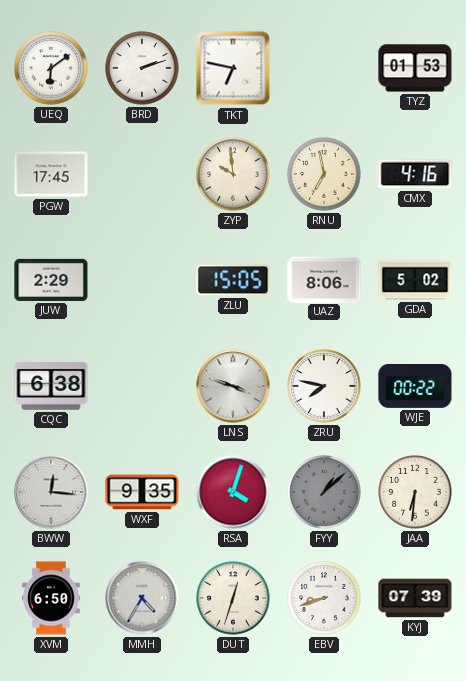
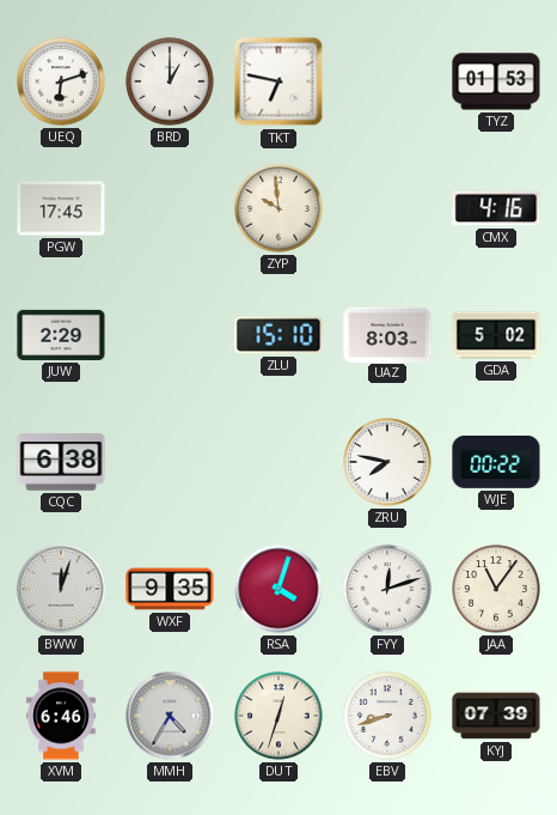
UEQ: 6:09 -> 6:12 (61, 81)
BRD: 2:12 -> 1:00 (170, 81)
RNU: 6:58 -> none (324, 174)
ZLU: 15:05 -> 15:10 (278, 335)
UAZ: 8:06 -> 8:03 (387, 334)
LNS: 3:48 -> none (233, 386)
BWW: 12:16 -> 12:03 (61, 589)
FYY: 1:08 -> 12:12 (387, 589)
FYY dial: grey -> white (387, 589)
JAA: 6:31 -> 11:06 (496, 589)
XVM: 6:50 -> 6:46 (61, 716)
